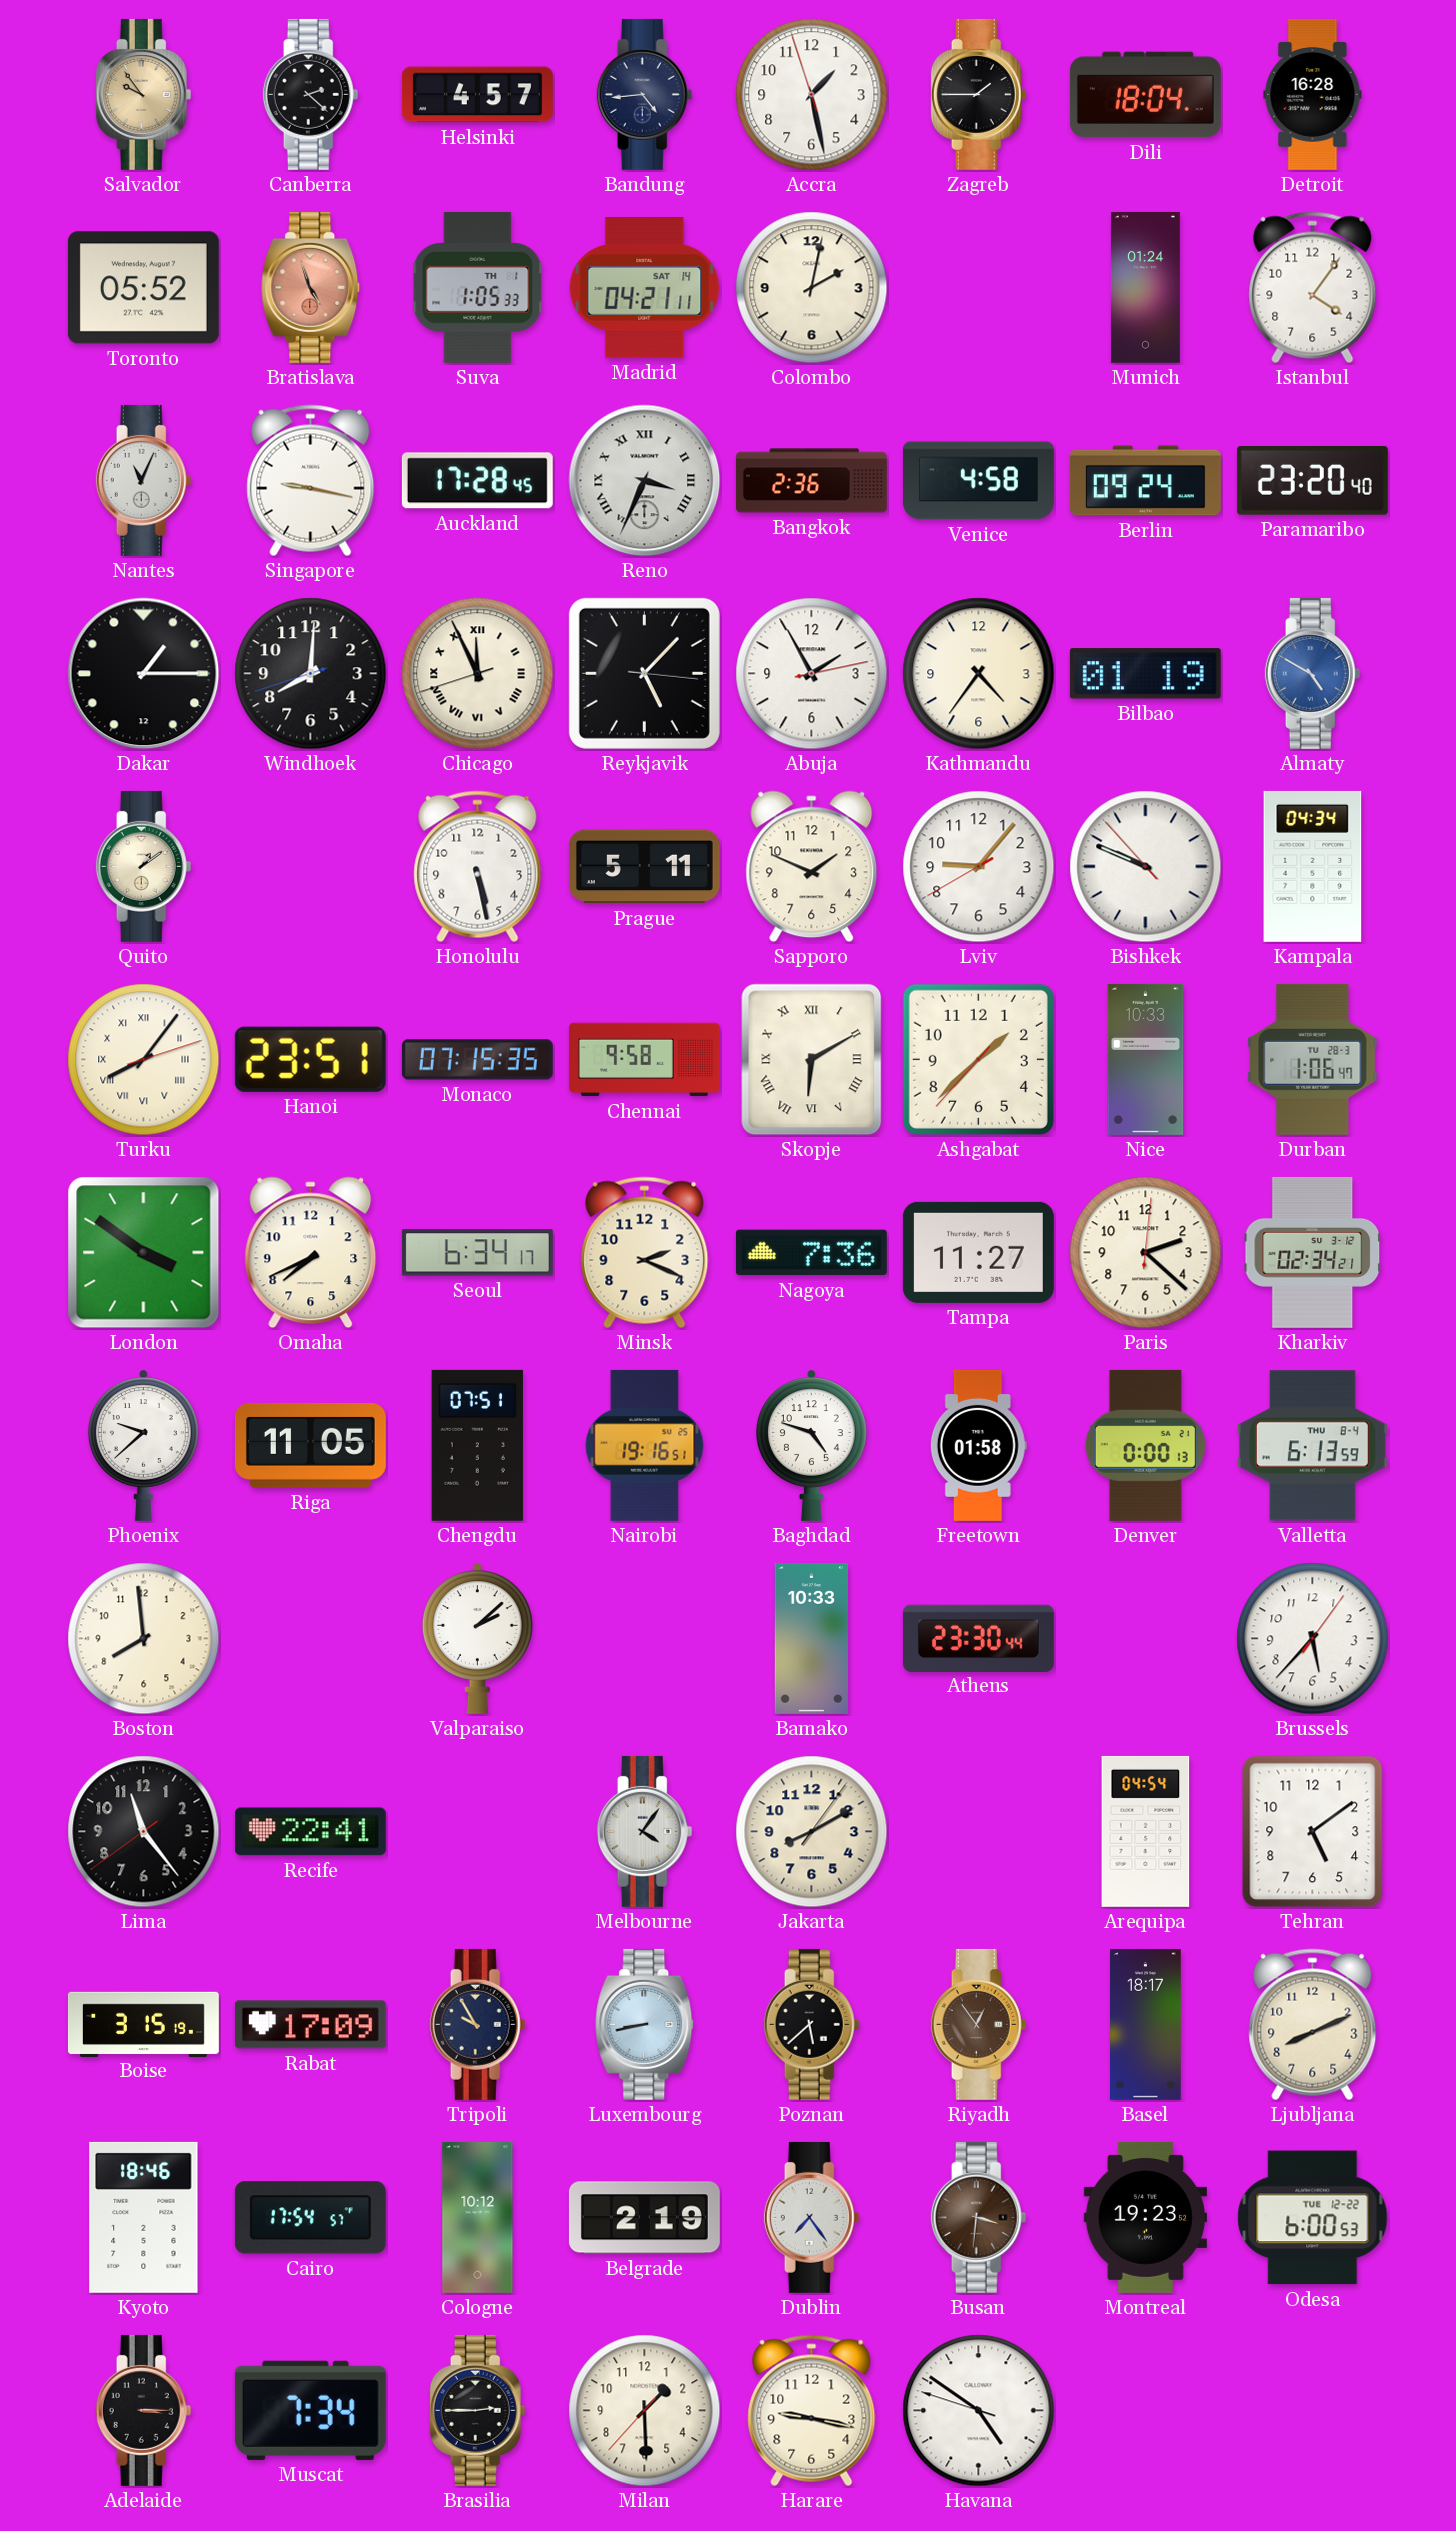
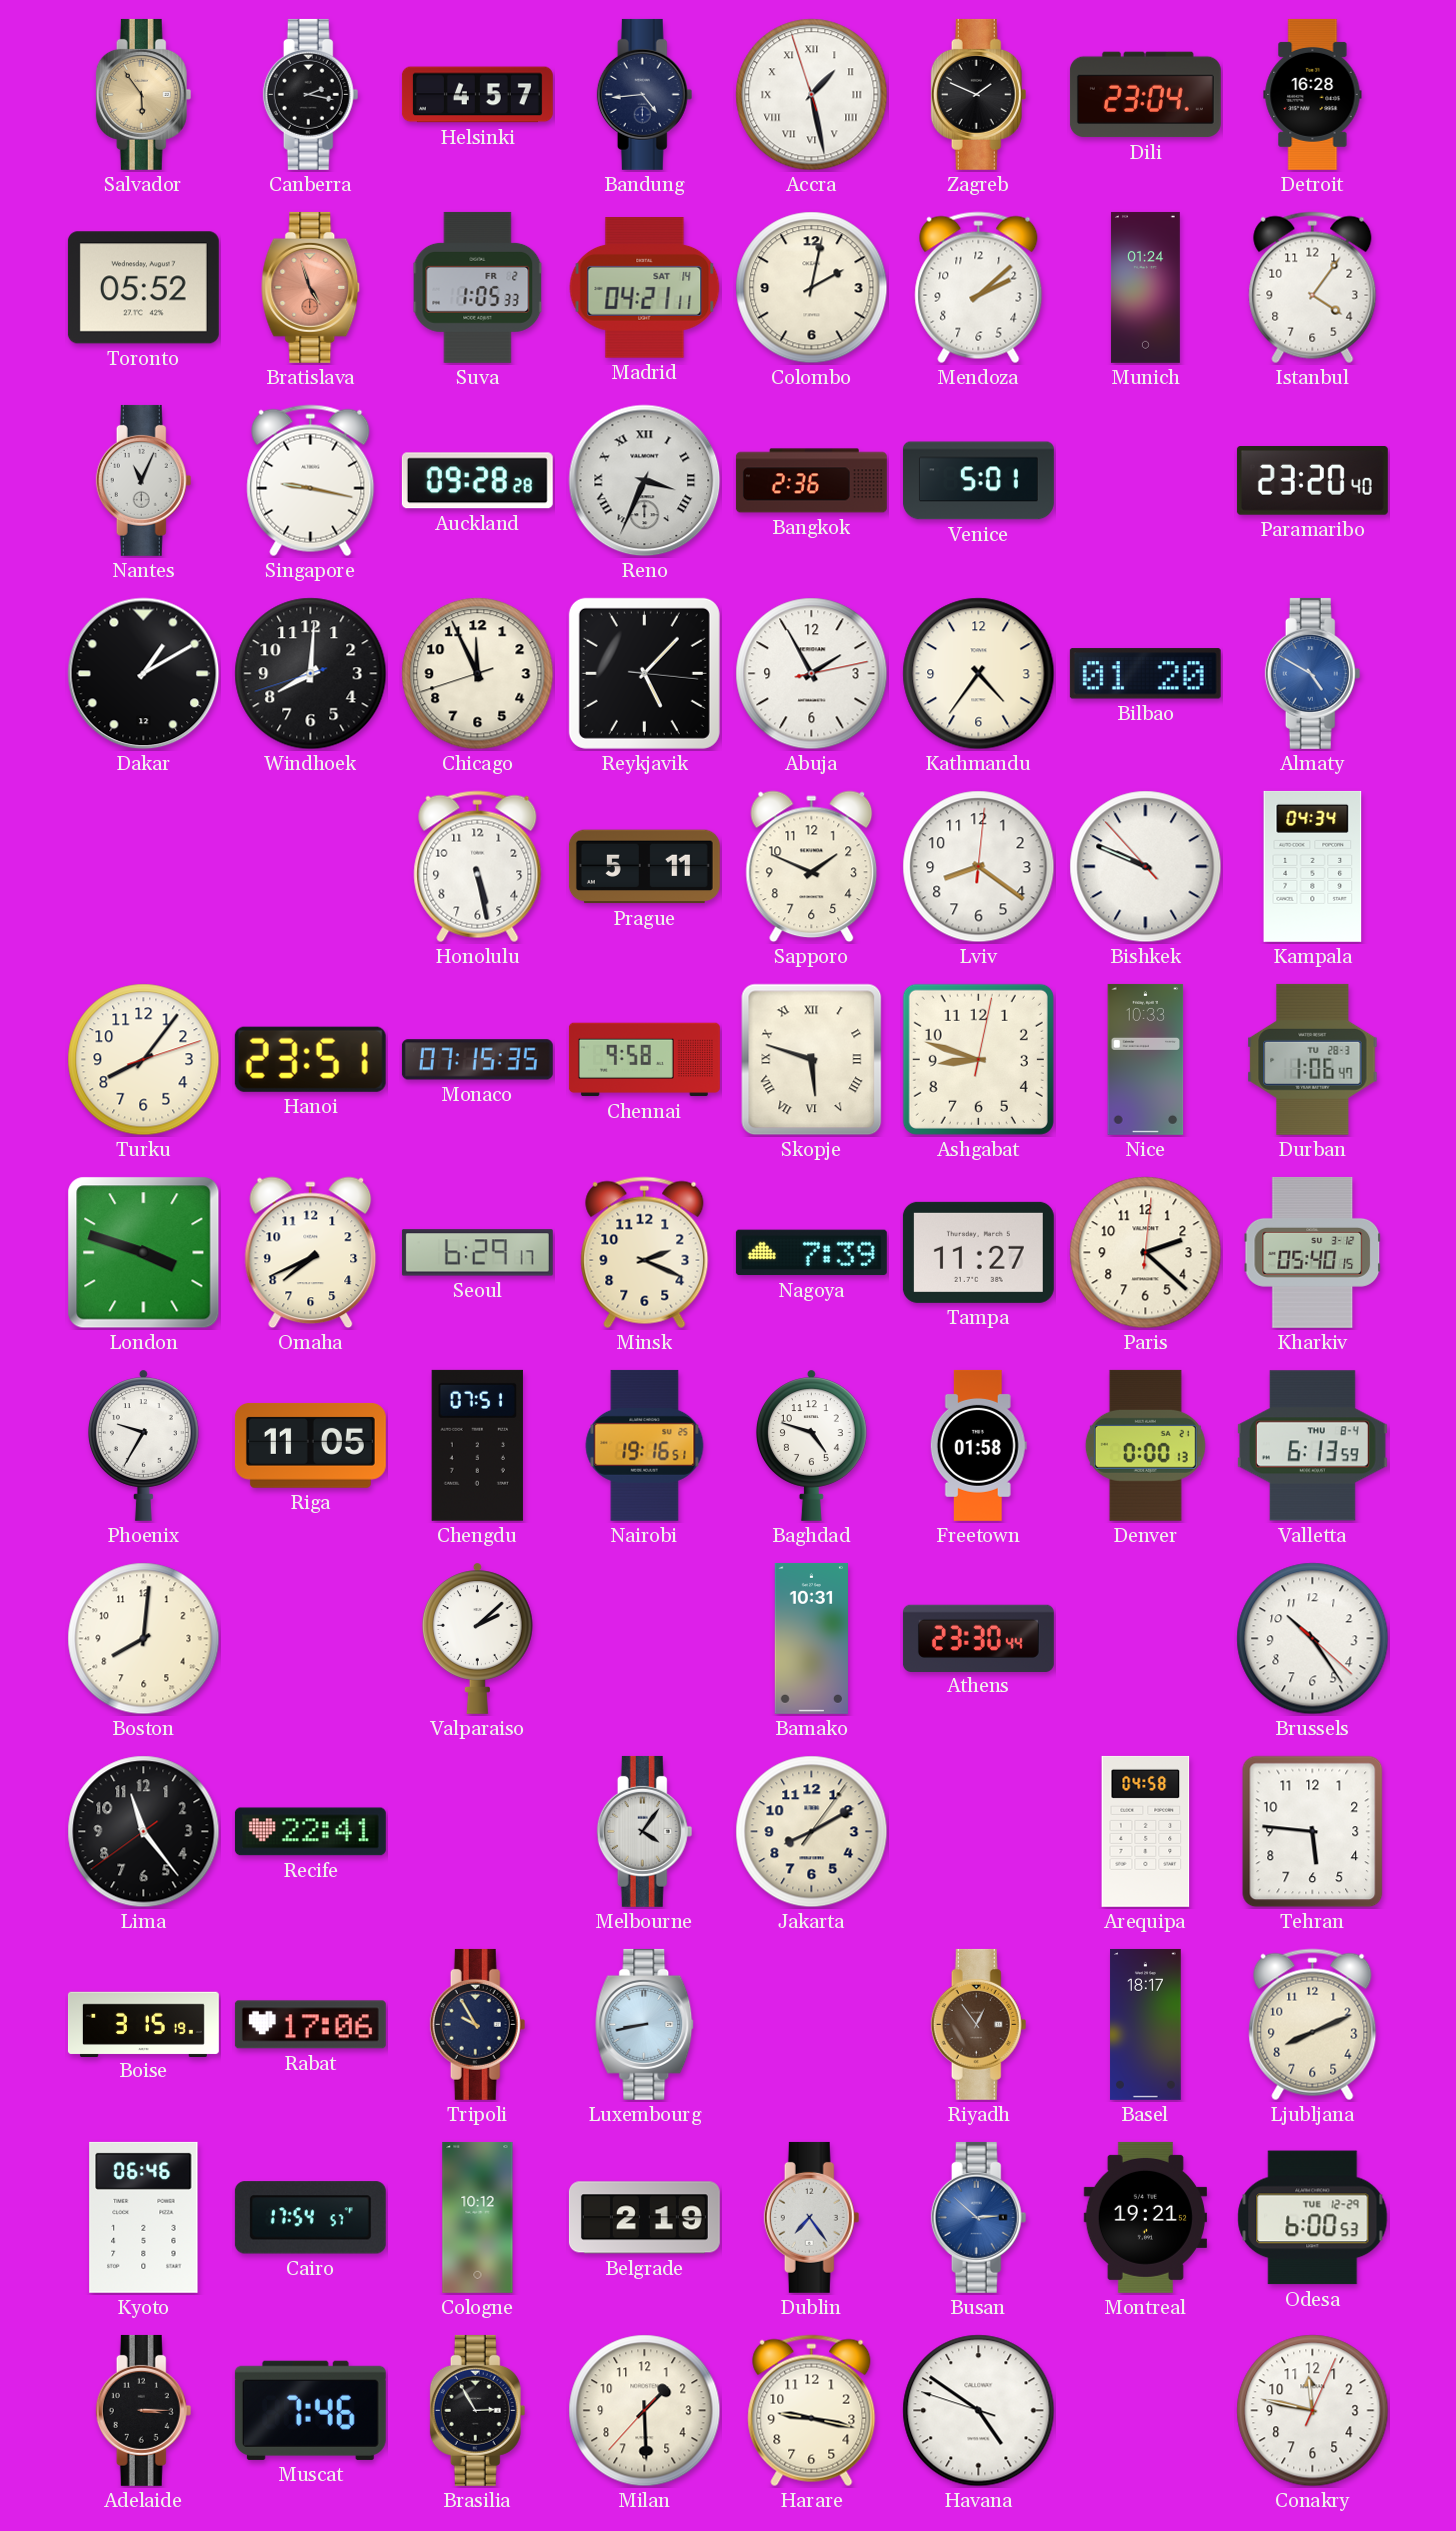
Salvador: 9:54 -> 5:54 (144, 94)
Canberra: 2:22 -> 2:17 (311, 94)
Accra numerals: Arabic -> Roman (812, 95)
Zagreb: 1:45 -> 1:49 (979, 94)
Dili: 18:04 -> 23:04 (1145, 95)
Suva date: TH 1 -> FR 2 (478, 287)
Mendoza: none -> 2:08 (979, 288)
Auckland: 17:28 -> 09:28 (477, 481)
Venice: 4:58 -> 5:01 (978, 481)
Berlin: 09:24 -> none (1145, 481)
Dakar: 1:15 -> 1:10 (144, 674)
Chicago numerals: Roman -> Arabic (478, 674)
Bilbao: 01:19 -> 01:20 (1145, 674)
Quito: 1:09 -> none (144, 866)
Lviv: 9:06 -> 8:21 (979, 867)
Turku numerals: Roman -> Arabic (144, 1060)
Skopje: 6:10 -> 5:48 (812, 1060)
Ashgabat: 1:37 -> 8:48 (978, 1059)
London: 3:51 -> 3:48 (144, 1253)
Seoul: 6:34 -> 6:29 (477, 1253)
Nagoya: 7:36 -> 7:39 (811, 1253)
Kharkiv: 02:34 -> 05:40 (1313, 1252)
Phoenix: 9:38 -> 9:35 (144, 1445)
Boston: 7:59 -> 8:01 (144, 1639)
Bamako: 10:33 -> 10:31 (811, 1638)
Brussels: 5:37 -> 10:24 (1313, 1639)
Arequipa: 04:54 -> 04:58 (1146, 1831)
Tehran: 5:09 -> 5:46 (1313, 1832)
Rabat: 17:09 -> 17:06 (310, 2025)
Poznan: 5:38 -> none (812, 2024)
Kyoto: 18:46 -> 06:46 (144, 2217)
Busan: 3:31 -> 2:52 (979, 2217)
Busan dial: brown -> blue (979, 2217)
Montreal: 19:23 -> 19:21 (1145, 2217)
Odesa date: TUE 12-22 -> TUE 12-29 (1313, 2218)
Muscat: 7:34 -> 7:46 (310, 2410)
Brasilia: 2:45 -> 2:55 (478, 2410)
Conakry: none -> 11:47 (1313, 2411)
